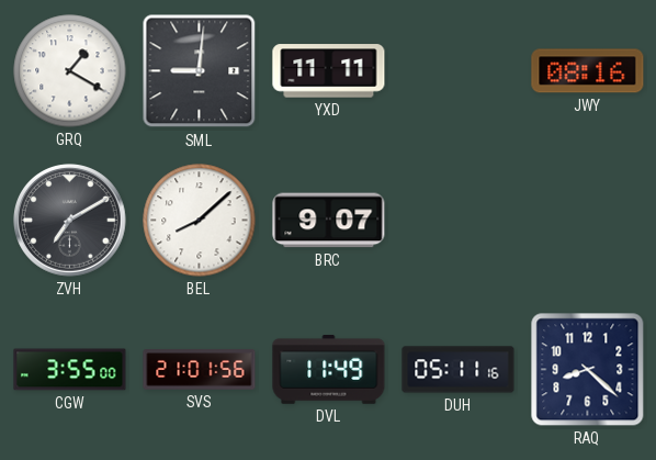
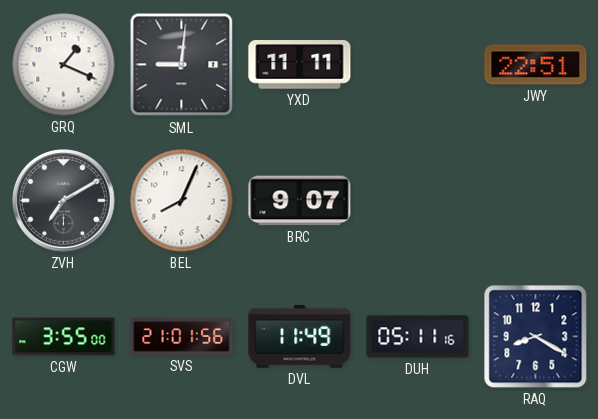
GRQ: 1:20 -> 1:19 (64, 65)
JWY: 08:16 -> 22:51 (536, 65)
BEL: 8:08 -> 8:04 (182, 201)
RAQ: 8:22 -> 8:20 (536, 337)
